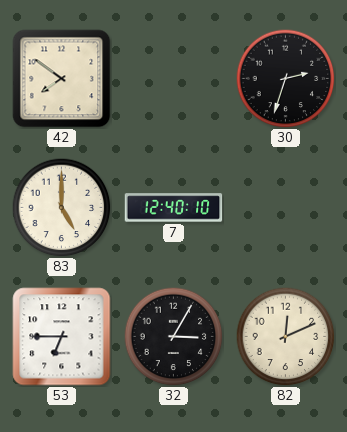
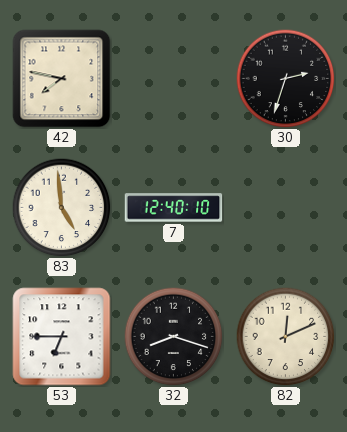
42: 7:51 -> 7:47 (62, 79)
83: 5:00 -> 4:59 (62, 208)
32: 3:05 -> 8:18 (174, 337)
